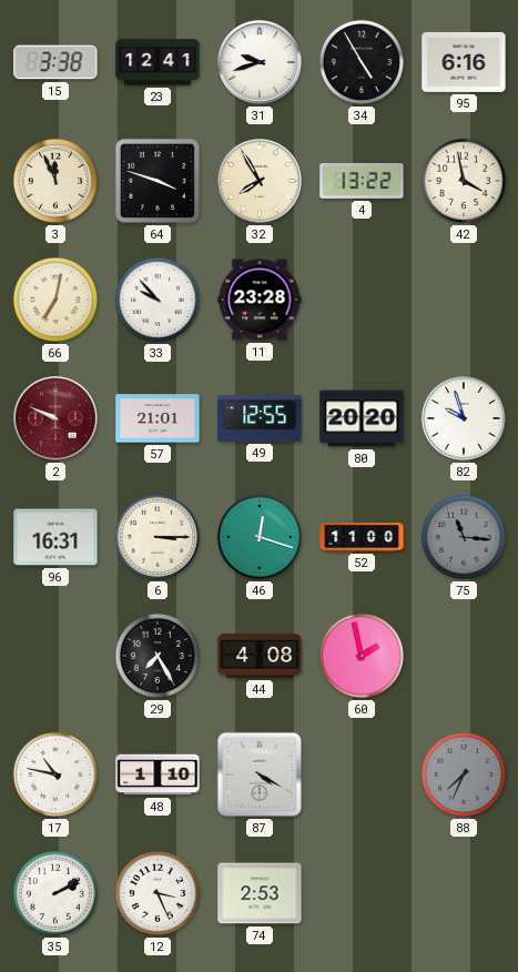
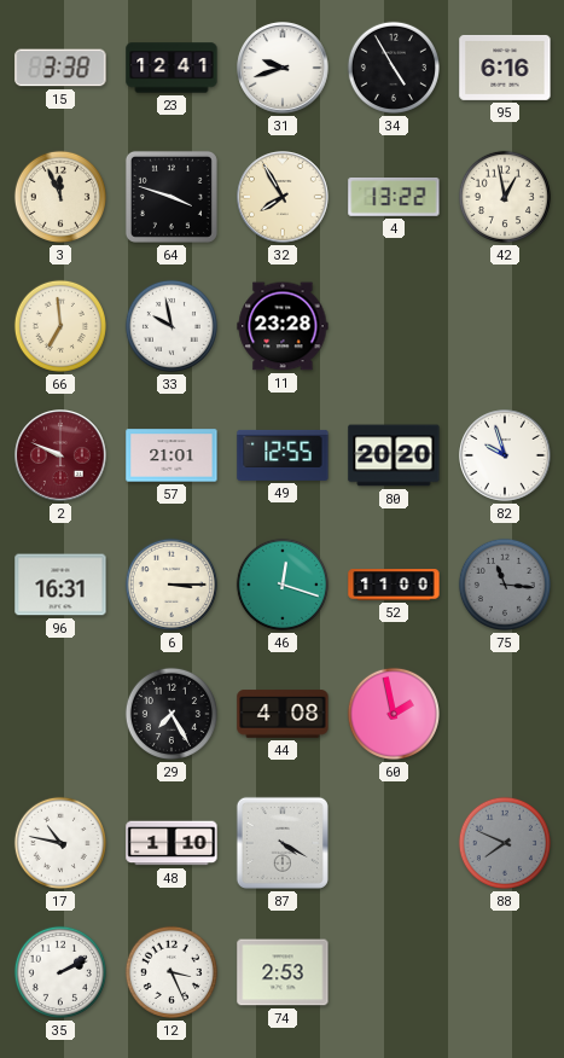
42: 3:58 -> 12:58 (505, 197)
66: 7:02 -> 6:59 (60, 326)
33: 9:53 -> 9:58 (171, 326)
88: 7:34 -> 7:49 (505, 843)
